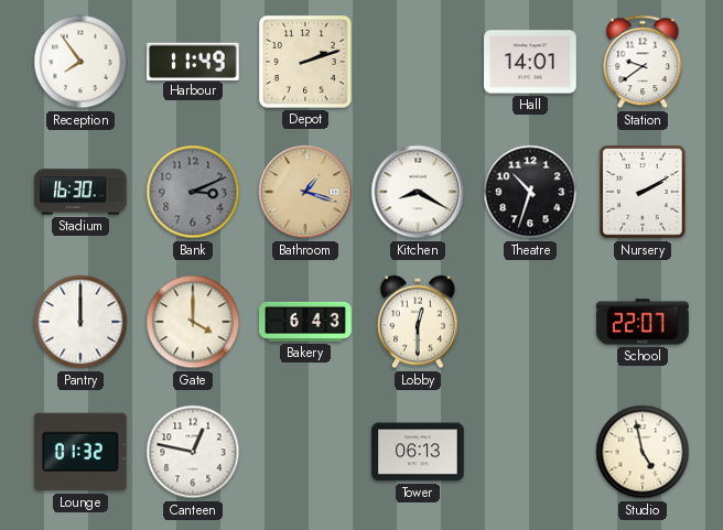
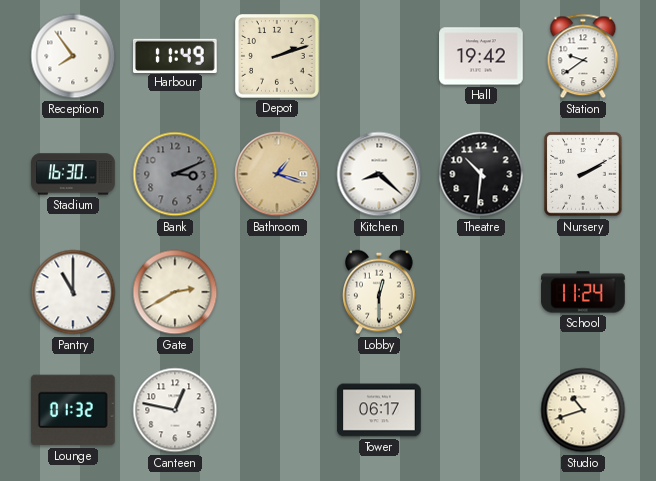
Hall: 14:01 -> 19:42 (481, 56)
Kitchen: 8:20 -> 8:22 (379, 174)
Theatre: 10:33 -> 10:31 (481, 174)
Pantry: 12:00 -> 11:00 (73, 292)
Gate: 4:00 -> 2:40 (175, 292)
Bakery: 6:43 -> none (305, 322)
School: 22:07 -> 11:24 (583, 292)
Tower: 06:13 -> 06:17 (379, 410)
Studio: 4:58 -> 10:42 (583, 410)
